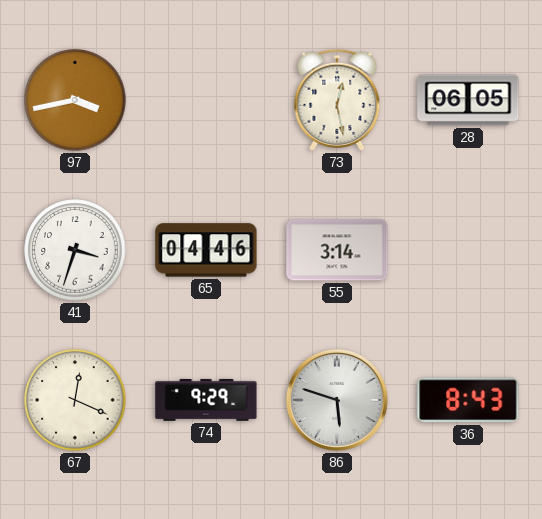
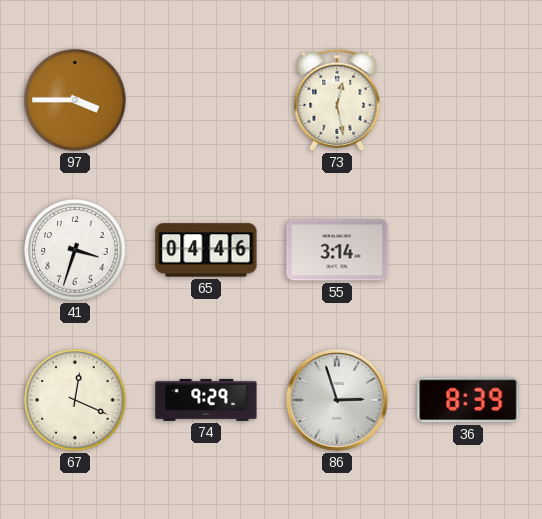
97: 3:43 -> 3:45 (75, 100)
28: 06:05 -> none (468, 100)
86: 5:48 -> 2:57 (337, 400)
36: 8:43 -> 8:39 (468, 400)
